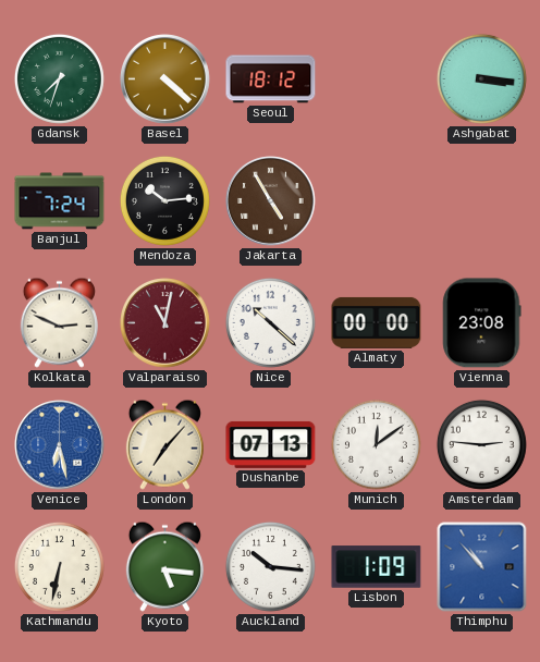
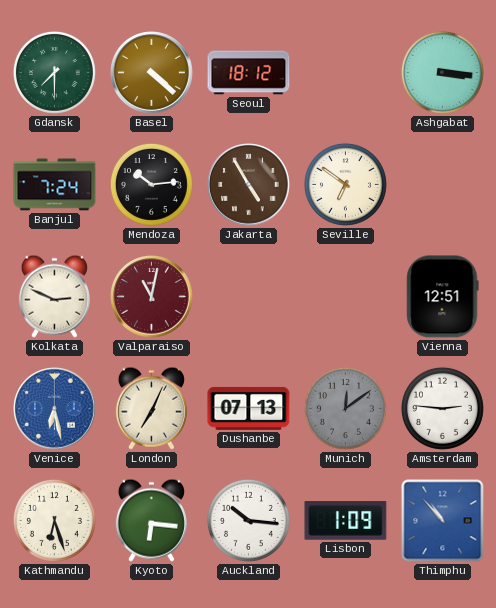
Gdansk: 7:33 -> 7:30 (54, 72)
Seville: none -> 6:51 (345, 184)
Nice: 10:22 -> none (270, 322)
Almaty: 00:00 -> none (377, 322)
Vienna: 23:08 -> 12:51 (443, 297)
London: 7:07 -> 7:04 (151, 408)
Munich dial: white -> grey (345, 408)
Kathmandu: 6:32 -> 6:27 (54, 520)
Kyoto: 5:16 -> 6:16 (151, 520)
